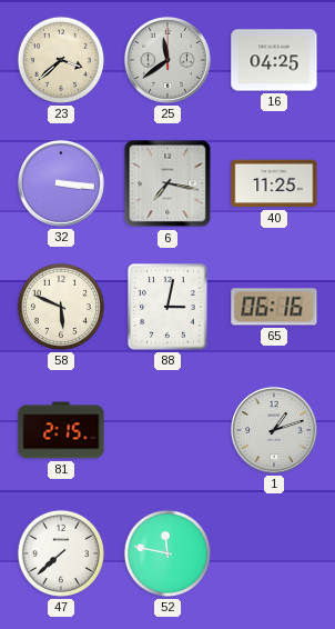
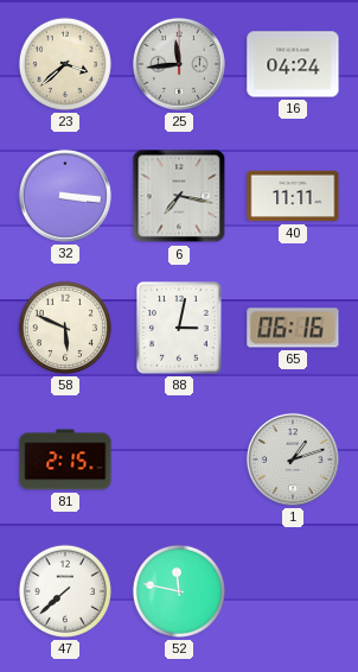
25: 11:39 -> 11:44 (179, 64)
16: 04:25 -> 04:24 (293, 64)
40: 11:25 -> 11:11 (293, 196)
